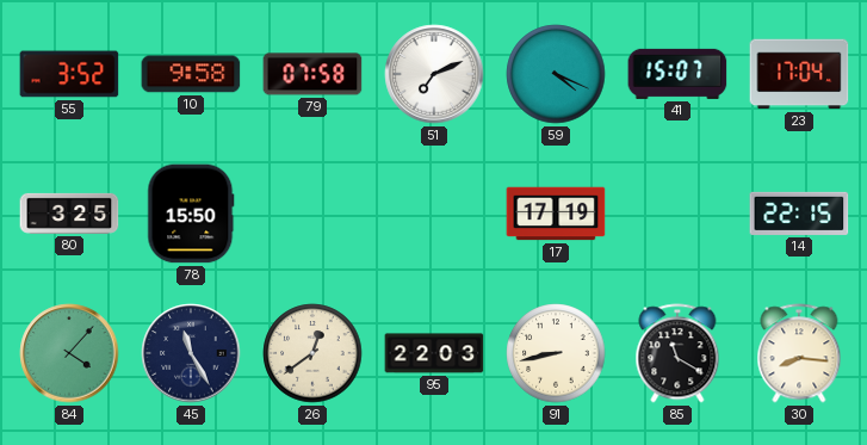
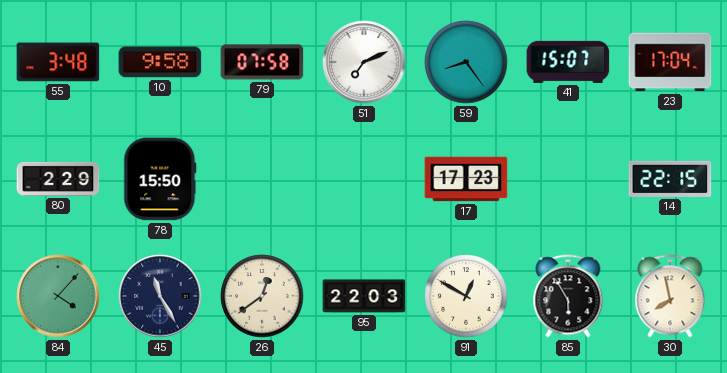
55: 3:52 -> 3:48 (58, 62)
59: 4:19 -> 8:24 (466, 62)
80: 3:25 -> 2:29 (58, 179)
17: 17:19 -> 17:23 (466, 179)
91: 8:43 -> 12:50 (466, 296)
85: 11:20 -> 5:55 (568, 296)
30: 8:16 -> 7:58 (670, 296)
